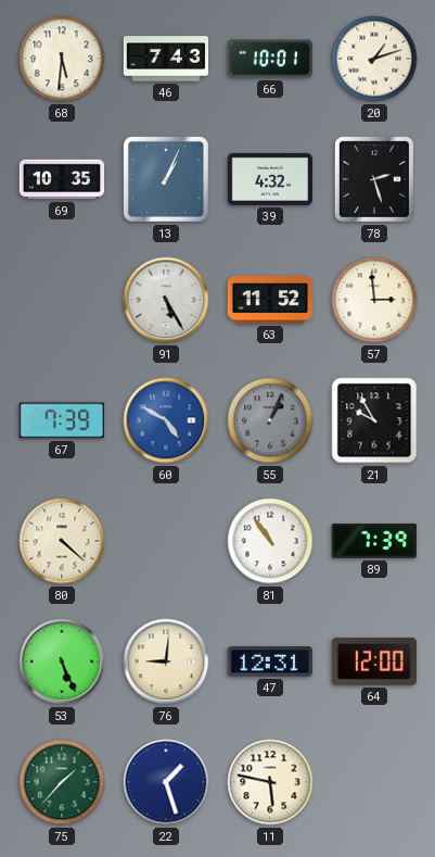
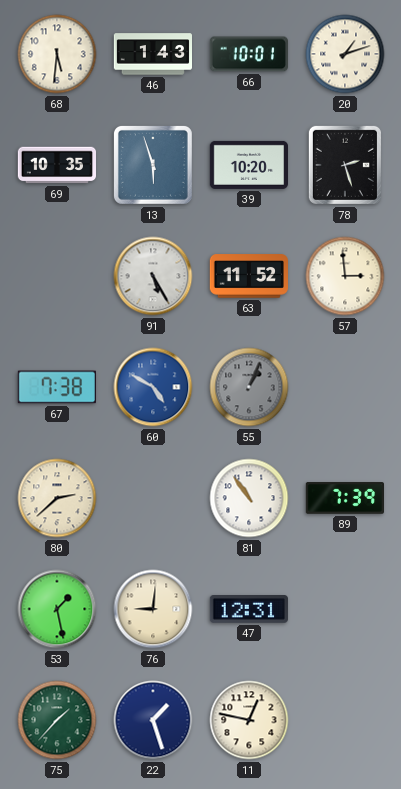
46: 7:43 -> 1:43 (152, 54)
13: 1:04 -> 5:57 (153, 165)
39: 4:32 -> 10:20 (248, 165)
67: 7:39 -> 7:38 (57, 387)
21: 9:55 -> none (374, 420)
80: 4:22 -> 2:38 (57, 498)
53: 5:26 -> 1:28 (57, 609)
64: 12:00 -> none (374, 661)
11: 5:47 -> 12:47 (249, 720)
